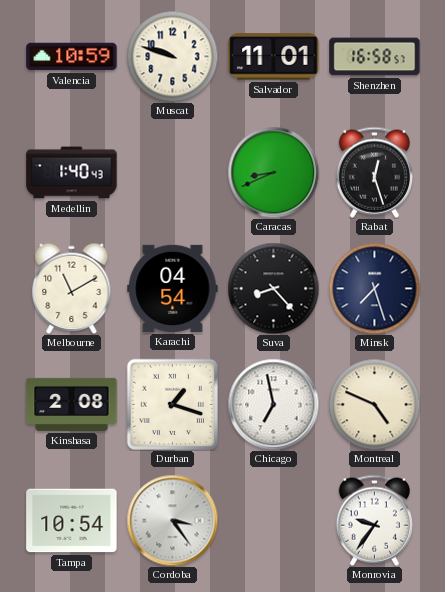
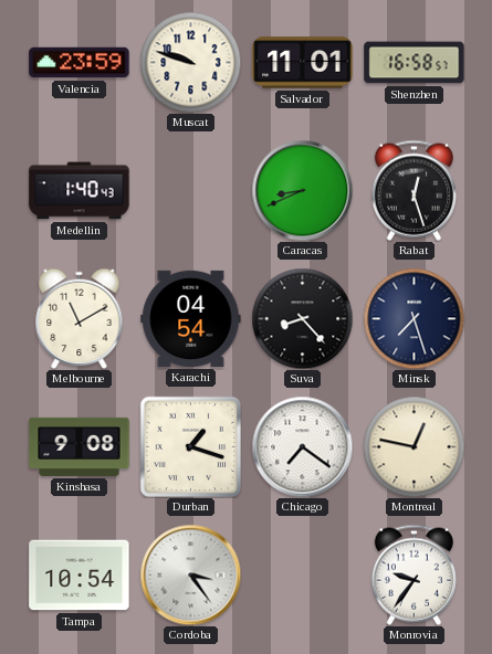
Valencia: 10:59 -> 23:59 (80, 63)
Kinshasa: 2:08 -> 9:08 (80, 446)
Chicago: 6:58 -> 7:21 (302, 446)
Montreal: 4:49 -> 12:47 (414, 446)
